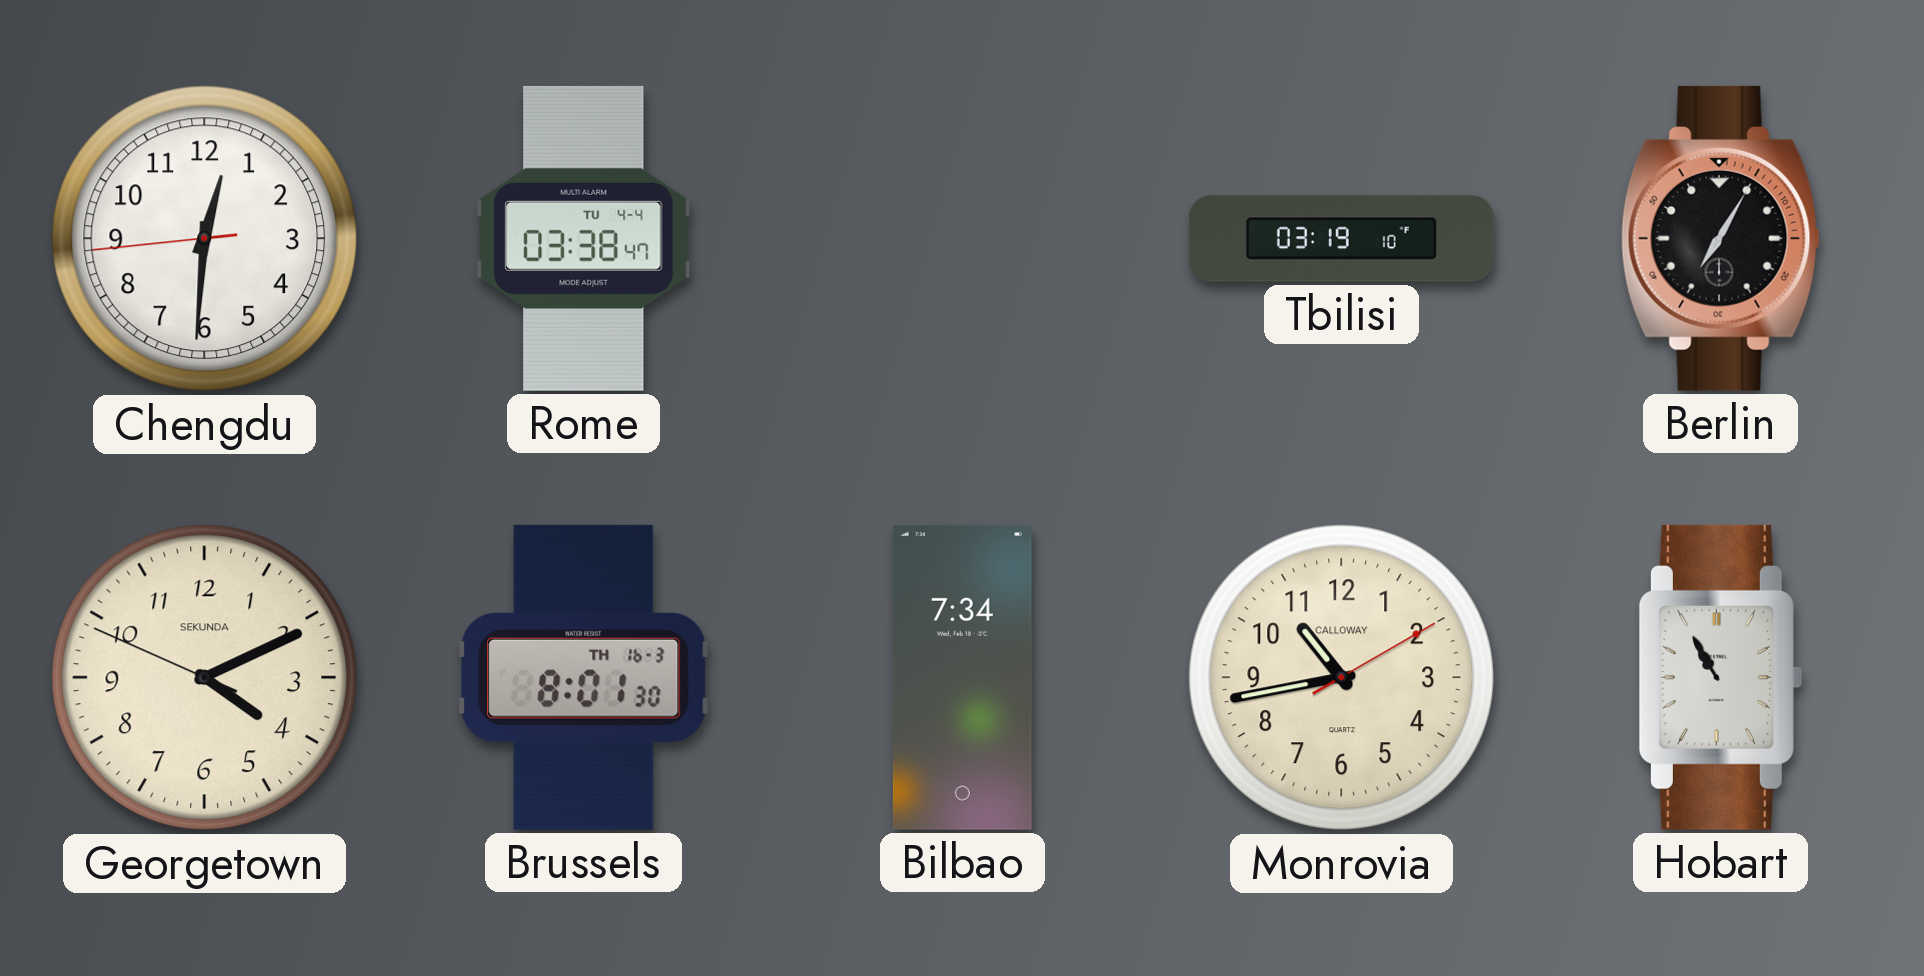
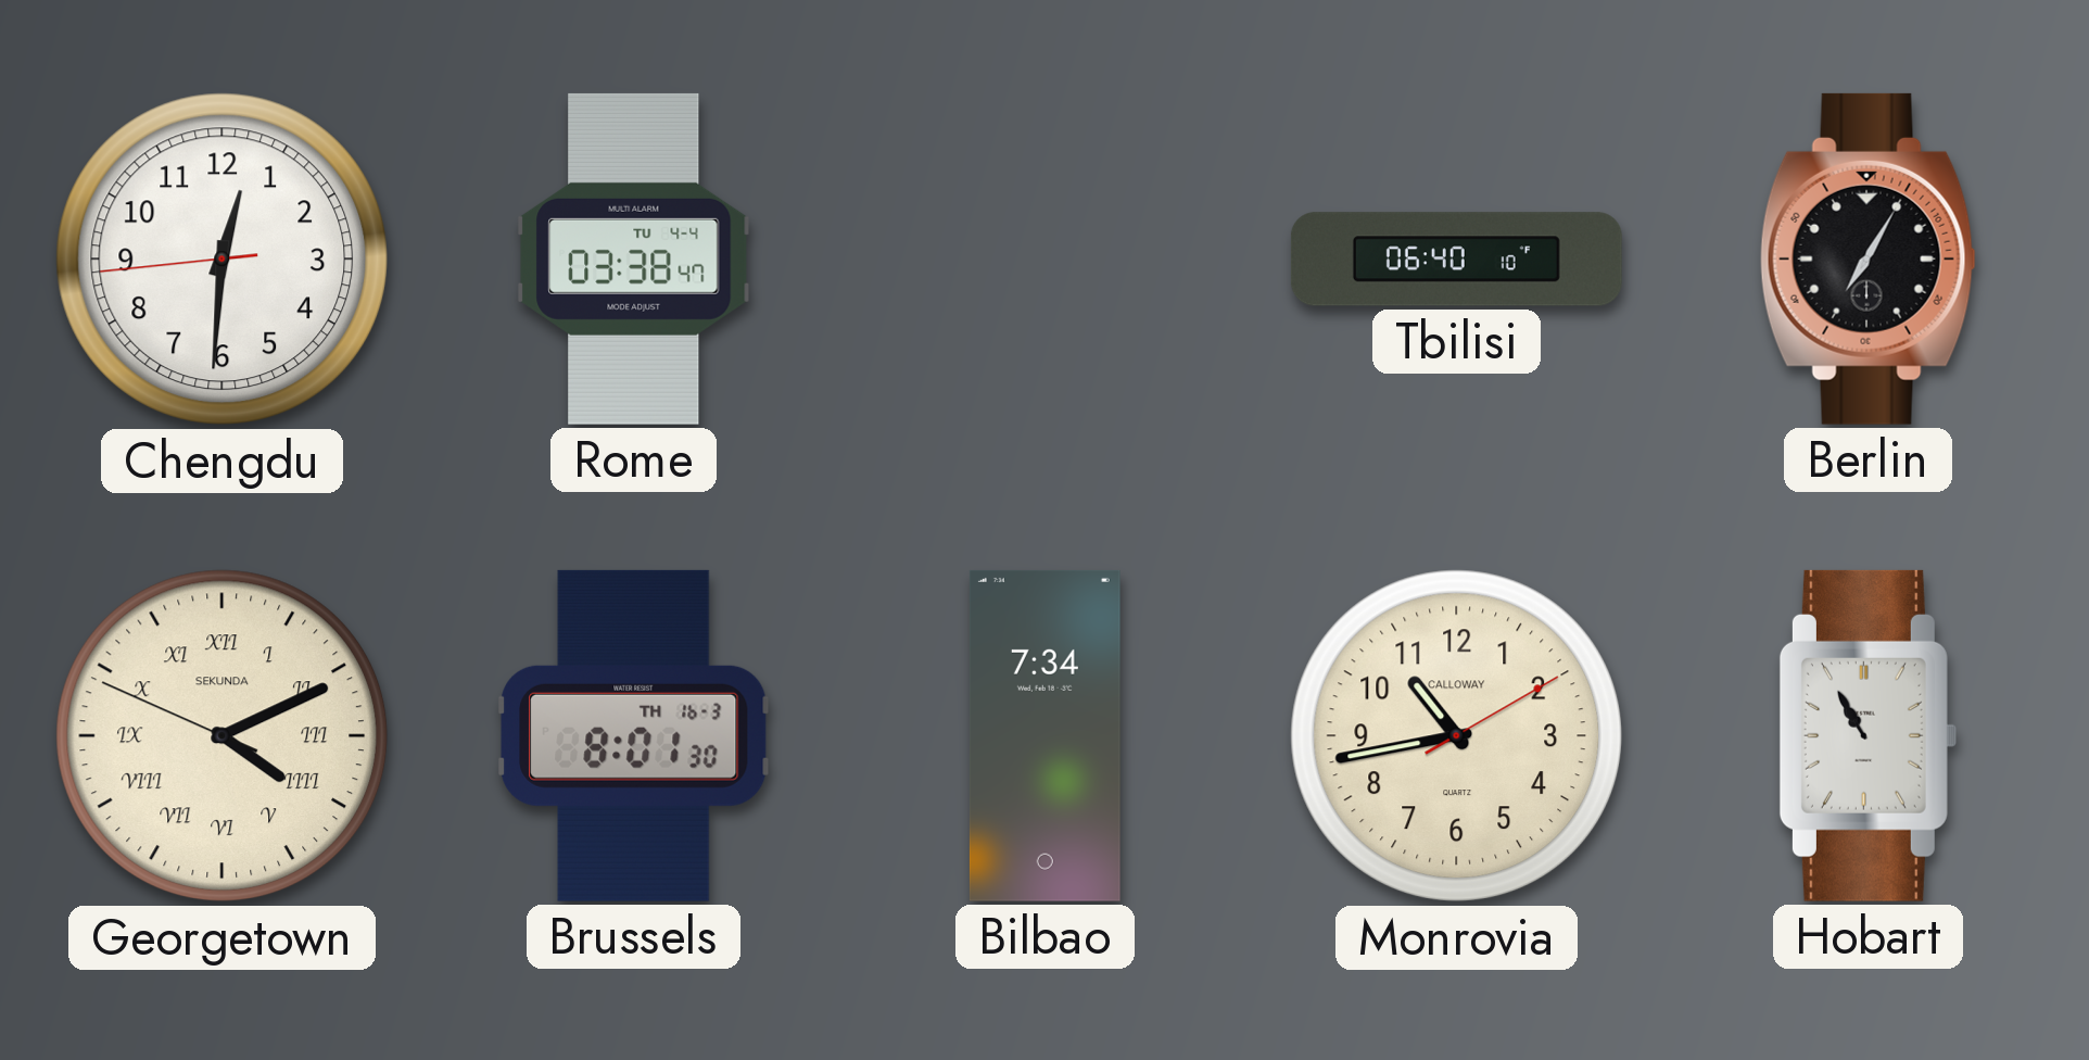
Tbilisi: 03:19 -> 06:40 (1456, 260)
Georgetown numerals: Arabic -> Roman (223, 736)
